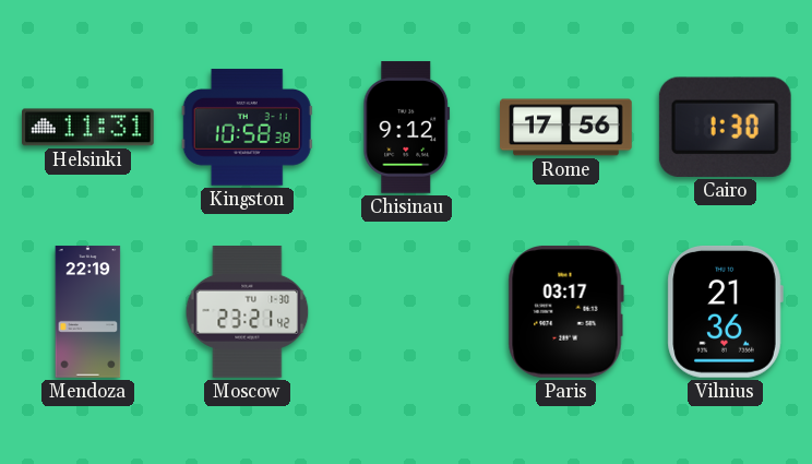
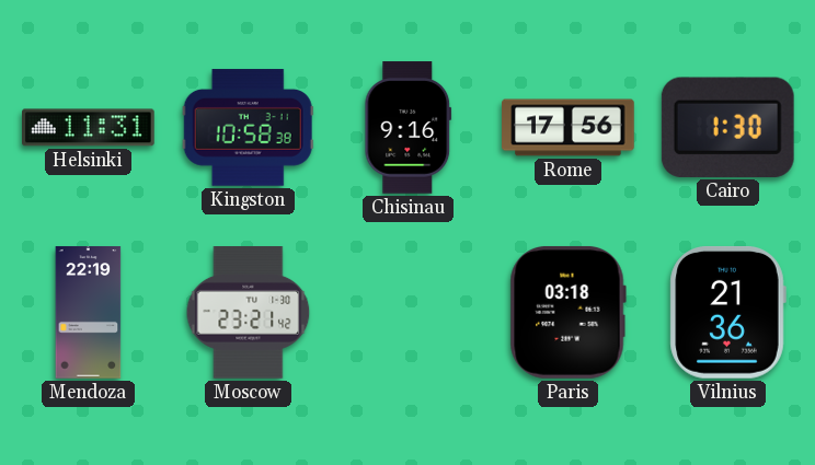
Chisinau: 9:12 -> 9:16 (409, 128)
Paris: 03:17 -> 03:18 (567, 312)
